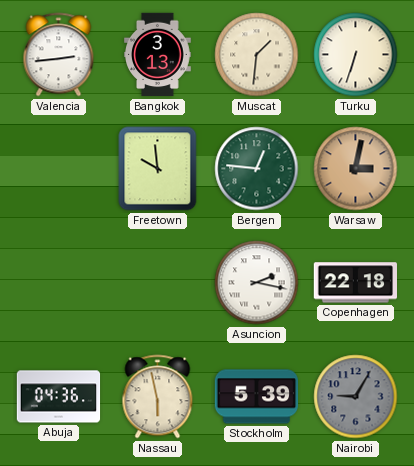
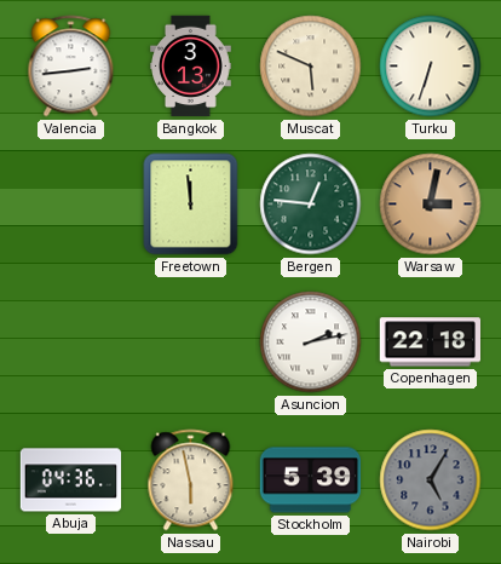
Muscat: 1:31 -> 5:49 (311, 67)
Freetown: 9:59 -> 11:59 (191, 205)
Asuncion: 2:17 -> 2:13 (311, 343)
Nairobi: 9:05 -> 5:05 (431, 480)
